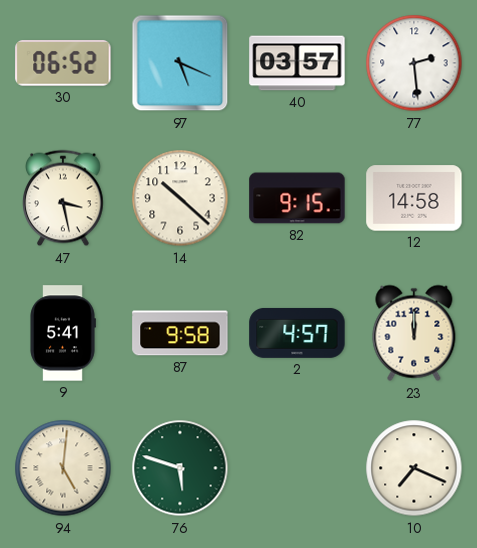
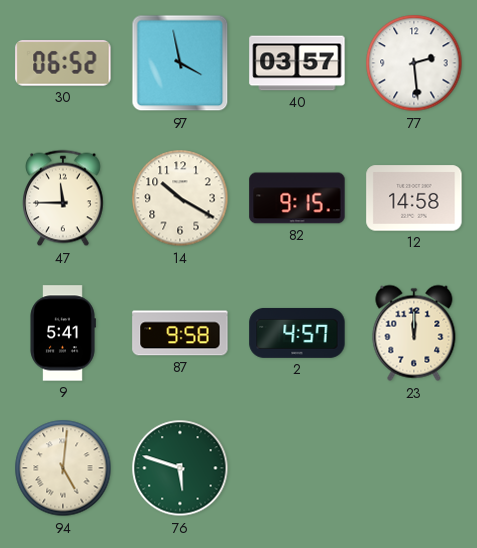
97: 5:19 -> 3:58 (180, 63)
47: 3:28 -> 11:45 (64, 198)
14: 10:22 -> 10:20 (180, 198)
10: 7:19 -> none (414, 468)
